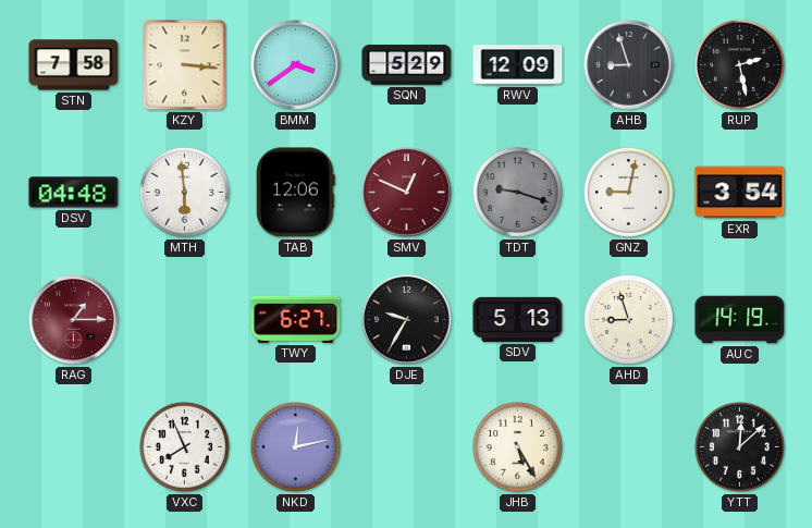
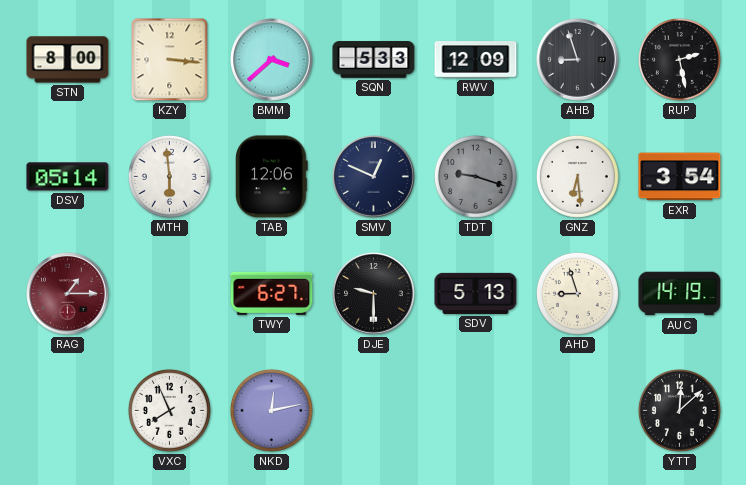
STN: 7:58 -> 8:00 (68, 60)
BMM: 3:39 -> 3:38 (272, 60)
SQN: 5:29 -> 5:33 (374, 60)
DSV: 04:48 -> 05:14 (68, 177)
SMV dial: burgundy -> navy (374, 177)
GNZ: 9:02 -> 6:29 (577, 176)
DJE: 9:35 -> 9:30 (374, 294)
JHB: 5:25 -> none (517, 446)
